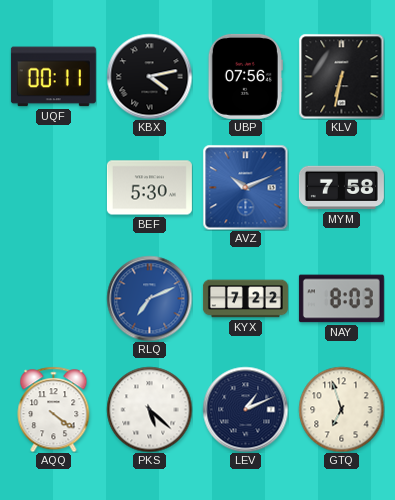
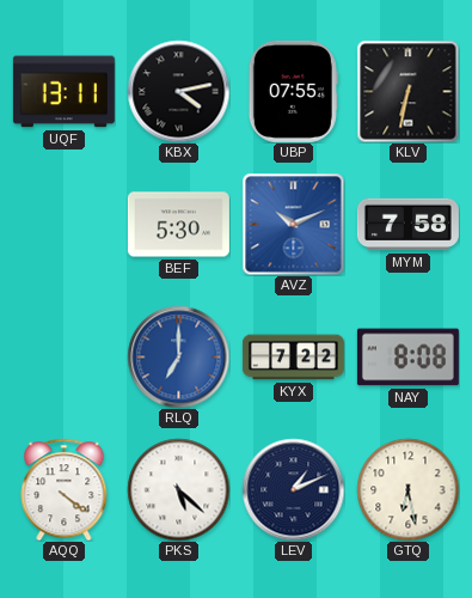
UQF: 00:11 -> 13:11 (63, 92)
UBP: 07:56 -> 07:55 (293, 91)
RLQ: 7:11 -> 7:00 (178, 356)
NAY: 8:03 -> 8:08 (407, 358)
GTQ: 6:57 -> 6:28 (407, 489)
